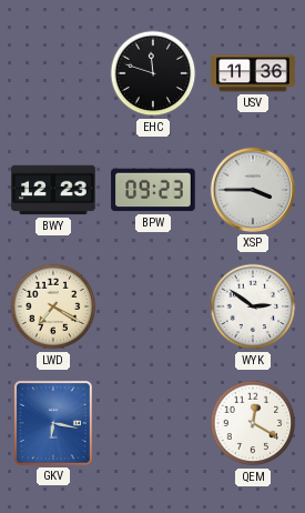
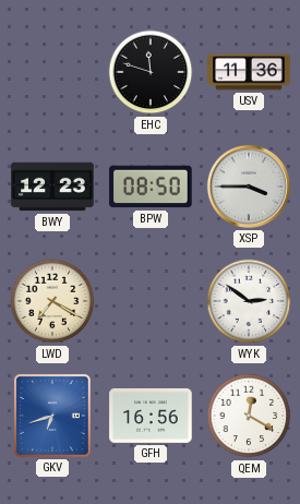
BPW: 09:23 -> 08:50 (151, 187)
GKV: 6:17 -> 6:42 (52, 416)
GFH: none -> 16:56 (151, 416)
